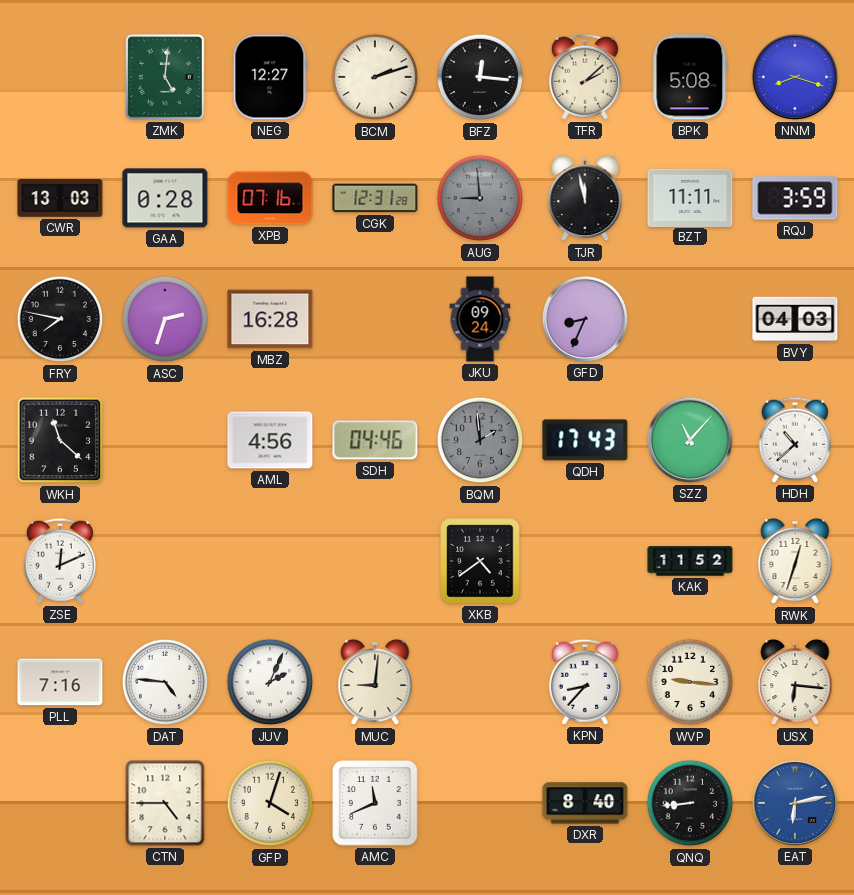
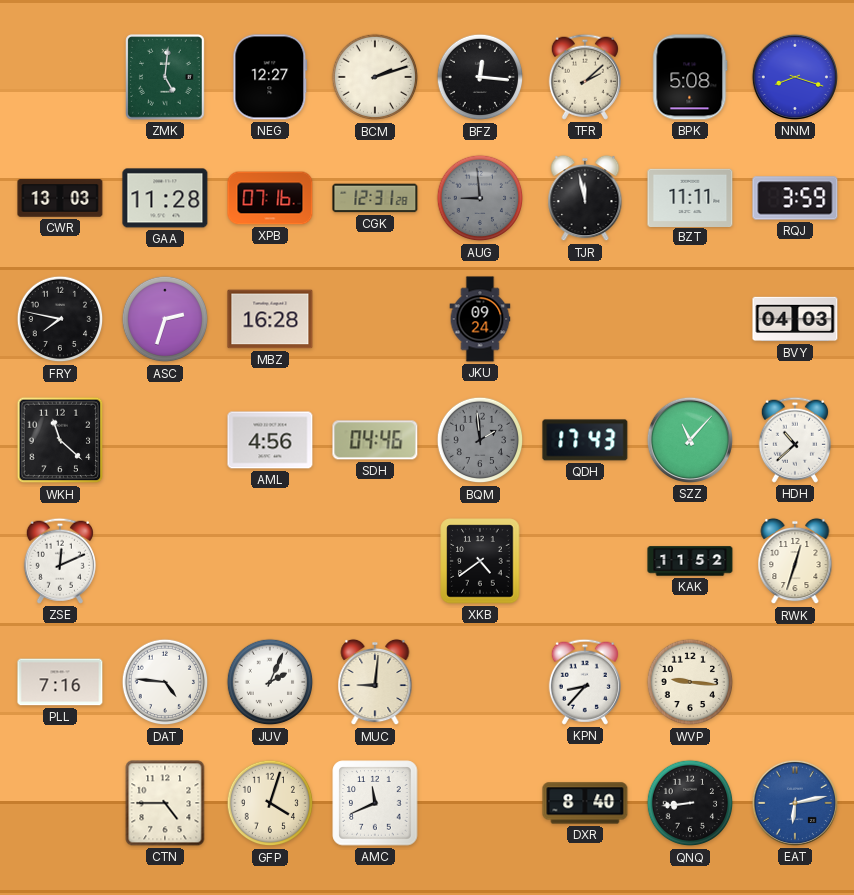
GAA: 0:28 -> 11:28 (165, 198)
GFD: 8:34 -> none (585, 319)
USX: 6:16 -> none (795, 682)
